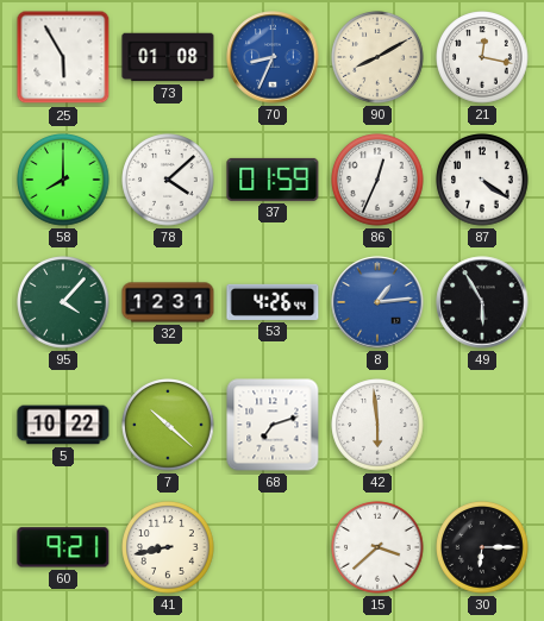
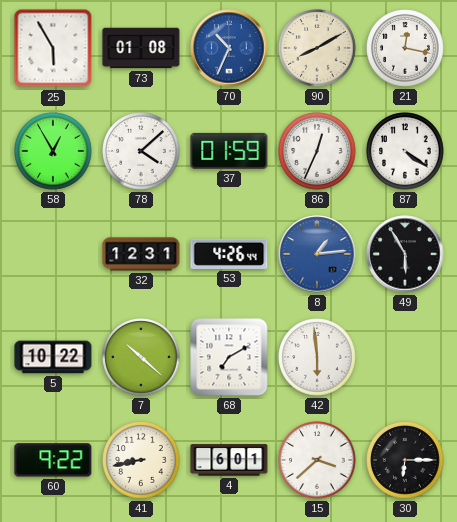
70: 8:34 -> 10:34 (229, 48)
58: 8:00 -> 12:55 (53, 151)
95: 4:07 -> none (63, 302)
68: 7:12 -> 7:10 (229, 357)
60: 9:21 -> 9:22 (53, 460)
4: none -> 6:01 (229, 460)
